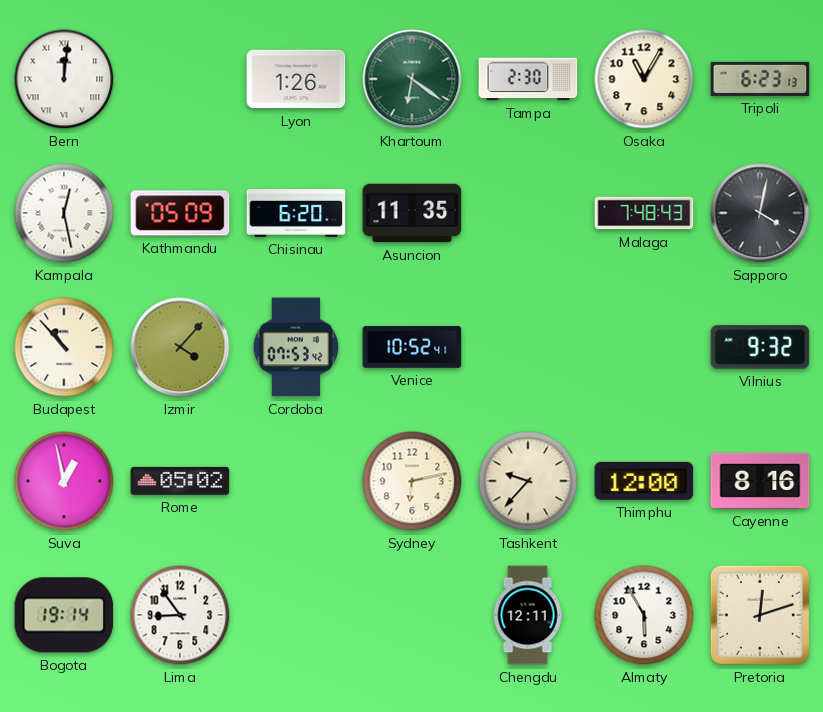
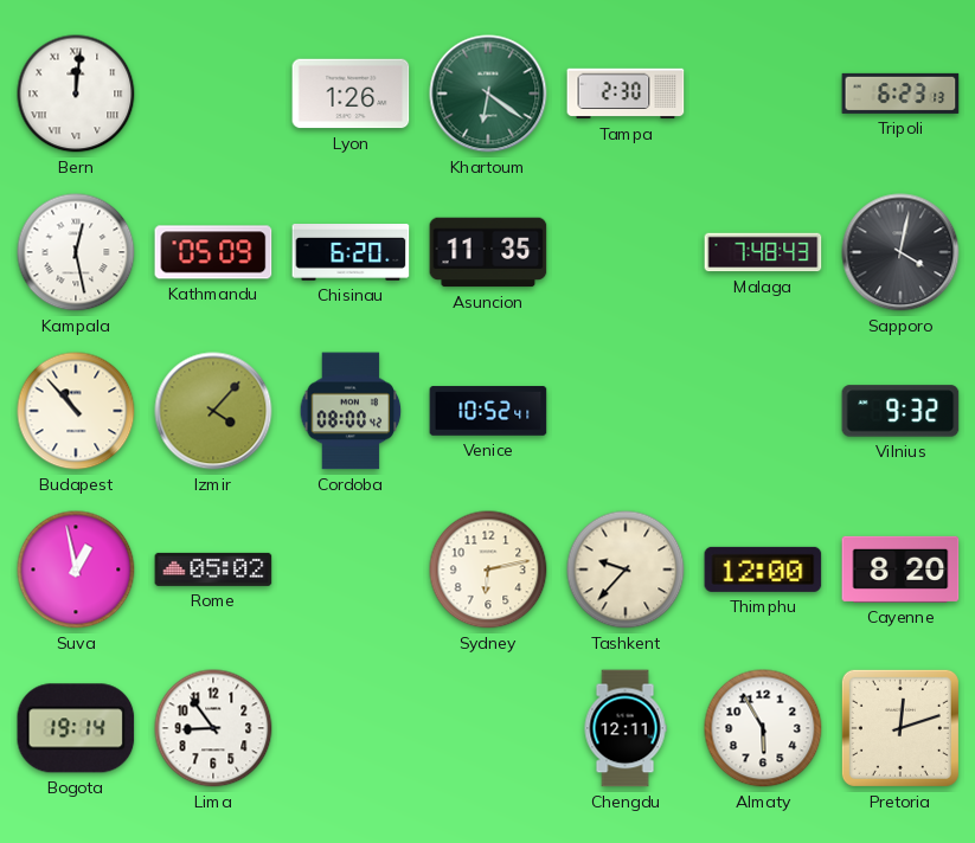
Osaka: 11:05 -> none (644, 79)
Cordoba: 07:53 -> 08:00 (351, 411)
Cayenne: 8:16 -> 8:20 (900, 569)
